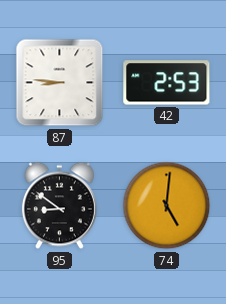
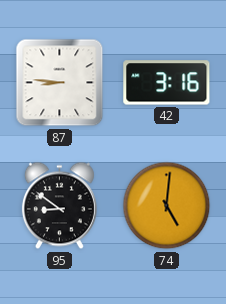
42: 2:53 -> 3:16 (167, 83)
